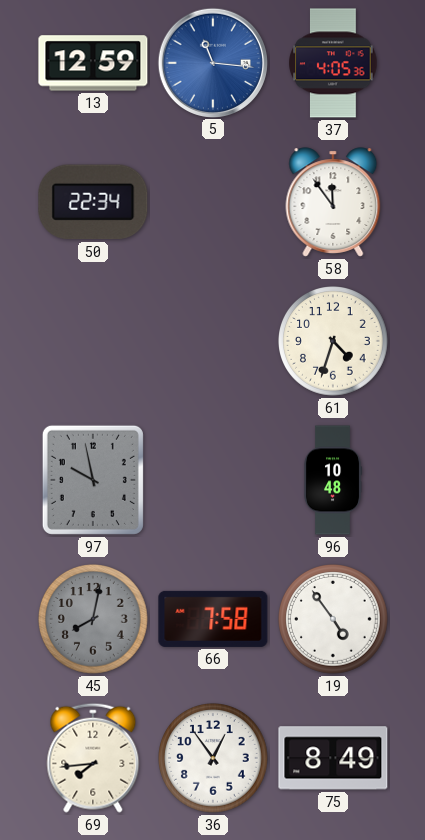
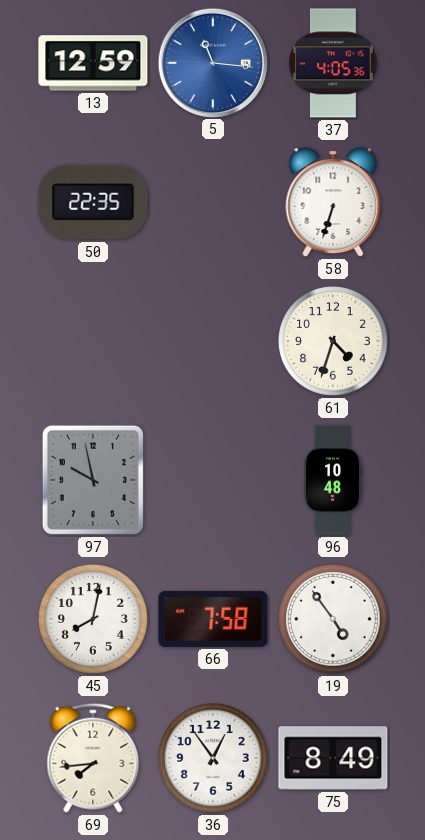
50: 22:34 -> 22:35 (93, 202)
58: 11:54 -> 6:33 (333, 202)
45 dial: grey -> white (94, 620)
